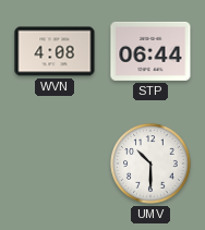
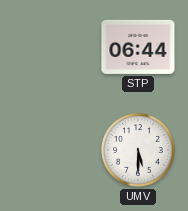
WVN: 4:08 -> none (55, 51)
UMV: 10:30 -> 5:30 (138, 150)
